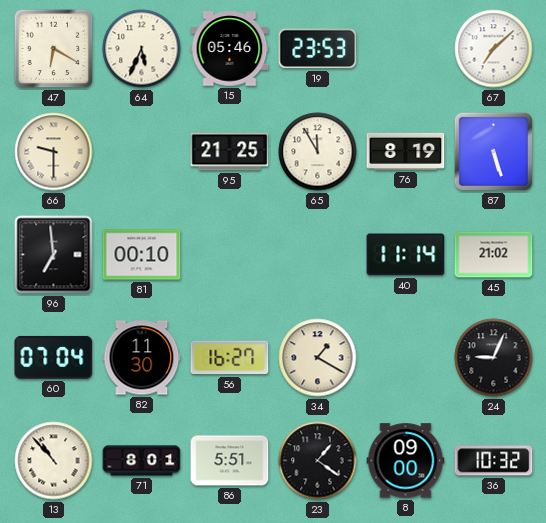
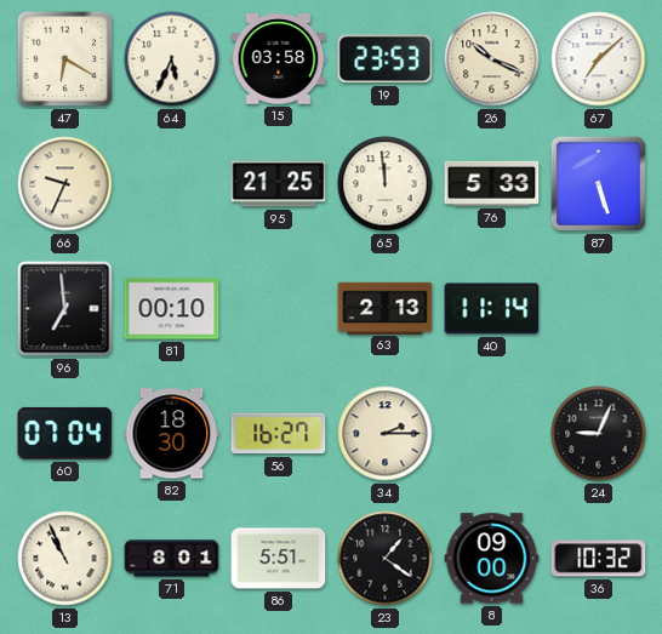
15: 05:46 -> 03:58 (279, 59)
26: none -> 10:19 (492, 59)
66: 9:30 -> 9:34 (65, 184)
65: 11:55 -> 11:59 (386, 184)
76: 8:19 -> 5:33 (492, 183)
63: none -> 2:13 (386, 308)
45: 21:02 -> none (494, 255)
82: 11:30 -> 18:30 (172, 434)
34: 1:20 -> 2:15 (386, 434)
13: 10:53 -> 10:56 (65, 559)
